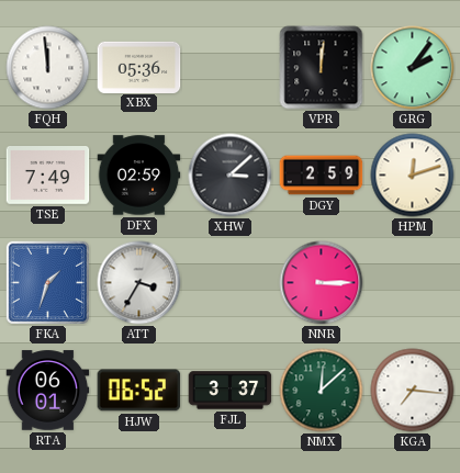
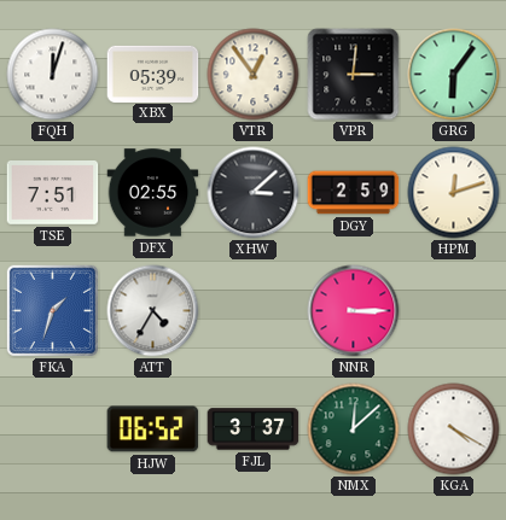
FQH: 11:59 -> 12:03 (53, 75)
XBX: 05:36 -> 05:39 (153, 74)
VTR: none -> 12:54 (254, 75)
VPR: 12:01 -> 3:01 (354, 75)
GRG: 2:06 -> 6:06 (454, 75)
TSE: 7:49 -> 7:51 (53, 193)
DFX: 02:59 -> 02:55 (153, 193)
ATT: 3:35 -> 4:35 (153, 311)
RTA: 06:01 -> none (48, 391)
KGA: 7:16 -> 4:20 (454, 430)
